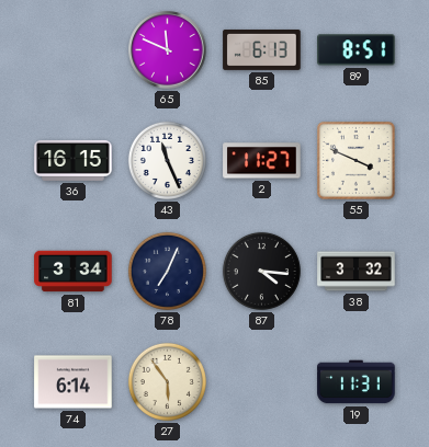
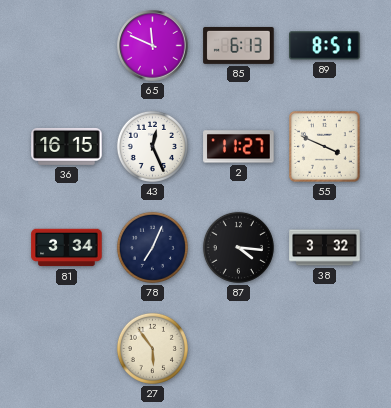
43: 11:26 -> 12:26 (152, 146)
74: 6:14 -> none (74, 382)
19: 11:31 -> none (357, 382)
